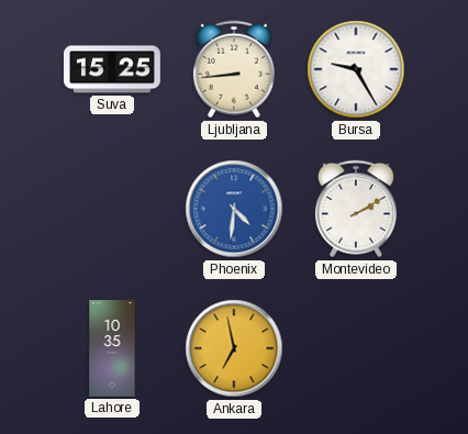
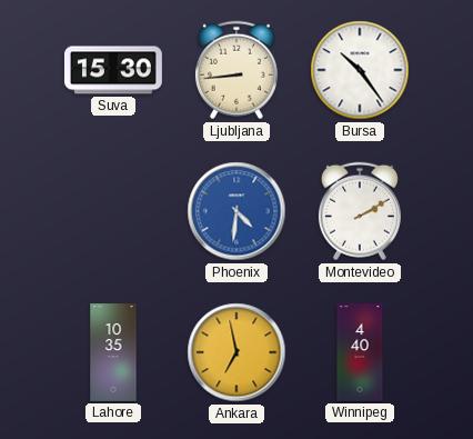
Suva: 15:25 -> 15:30 (113, 70)
Bursa: 9:25 -> 10:24 (360, 70)
Winnipeg: none -> 4:40 (360, 353)
